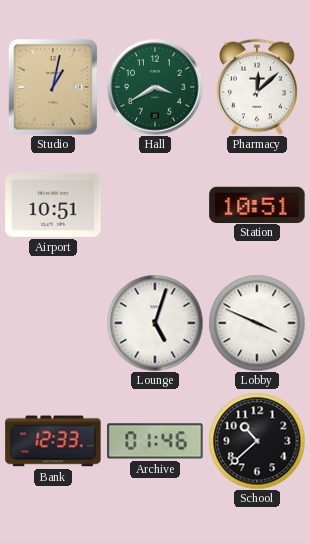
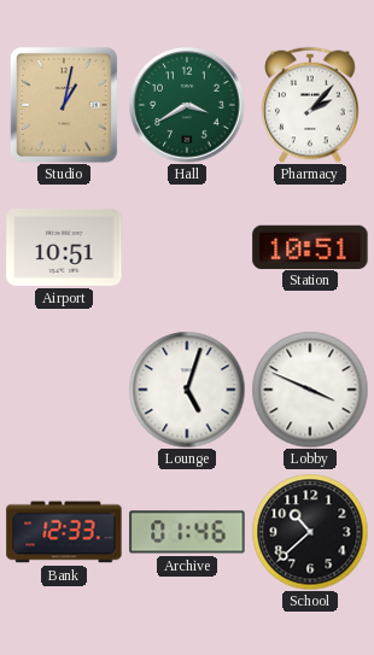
Pharmacy: 12:08 -> 2:07 (310, 105)
